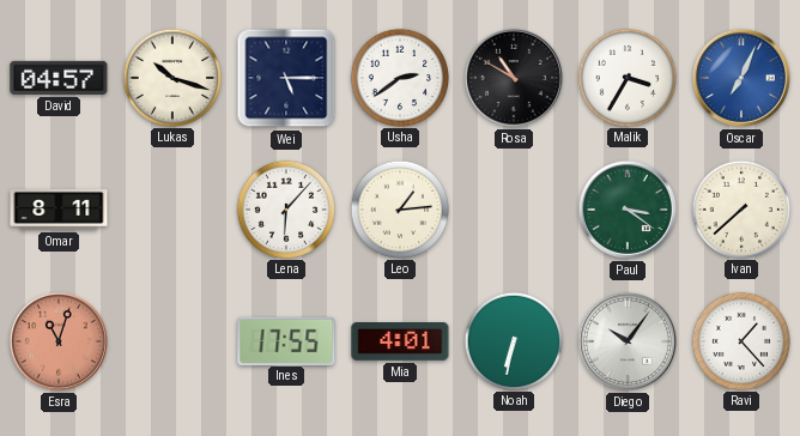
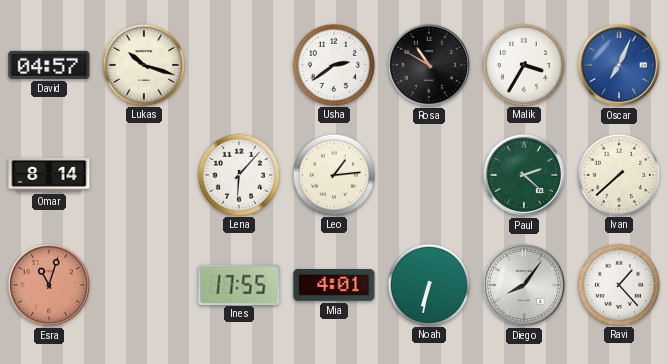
Wei: 5:15 -> none (286, 78)
Omar: 8:11 -> 8:14 (49, 175)
Paul: 3:21 -> 2:22 (524, 175)
Diego: 10:06 -> 8:06 (524, 285)
